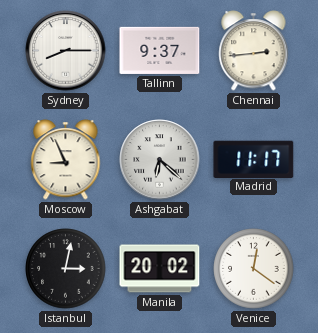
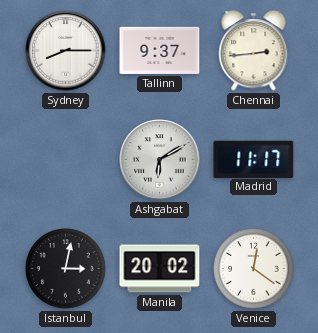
Moscow: 8:56 -> none (66, 160)
Ashgabat: 6:22 -> 6:10 (160, 160)
